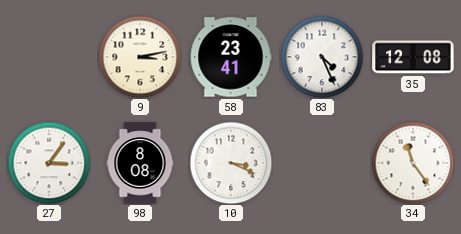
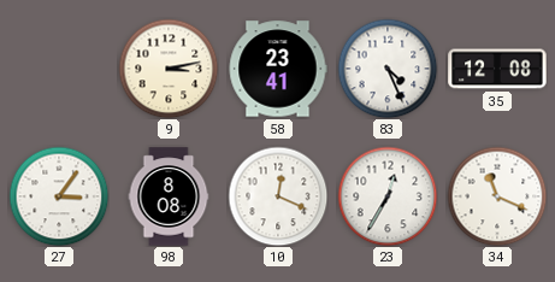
10: 3:19 -> 12:19 (278, 196)
23: none -> 12:35 (388, 196)
34: 11:24 -> 11:19 (497, 196)
